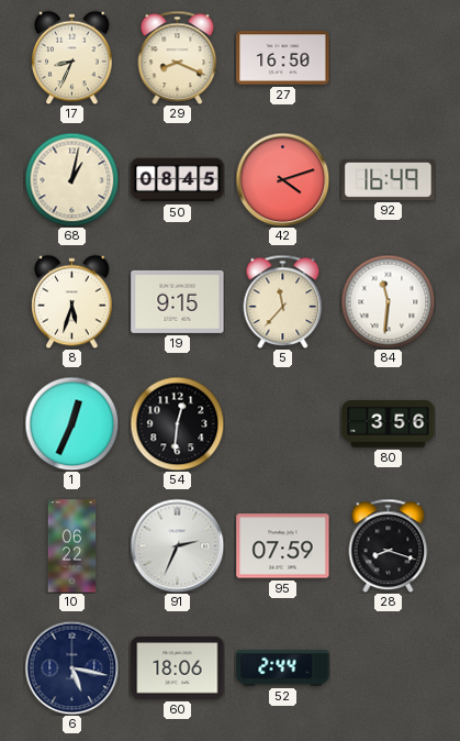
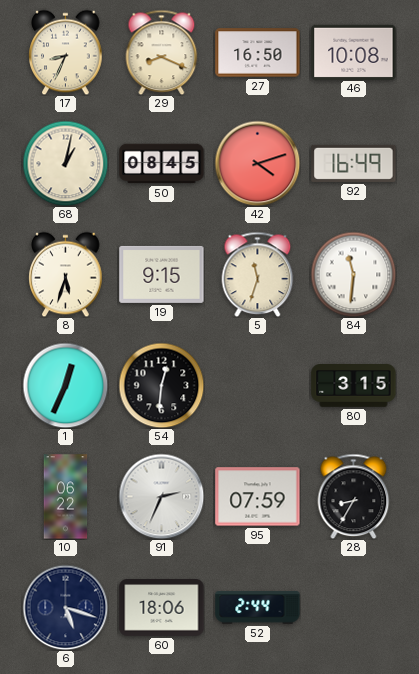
46: none -> 10:08 (354, 52)
5: 11:37 -> 11:33 (258, 274)
80: 3:56 -> 3:15 (354, 386)
28: 8:18 -> 8:35 (354, 496)
6: 5:17 -> 5:18 (65, 607)
